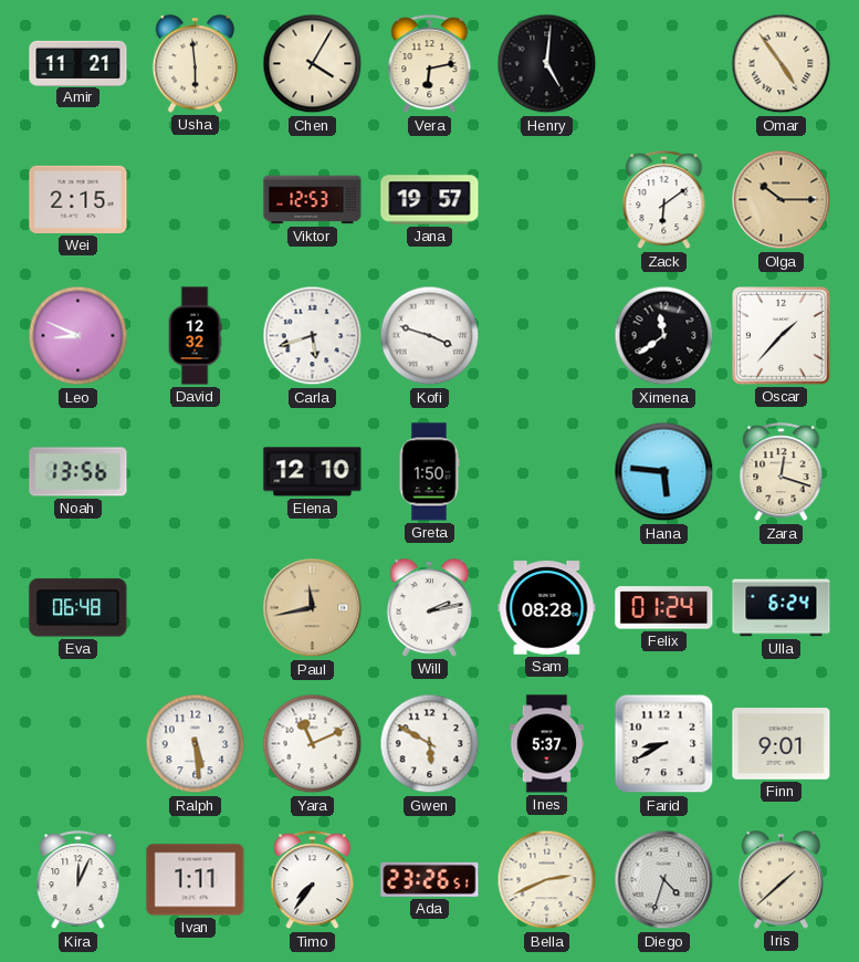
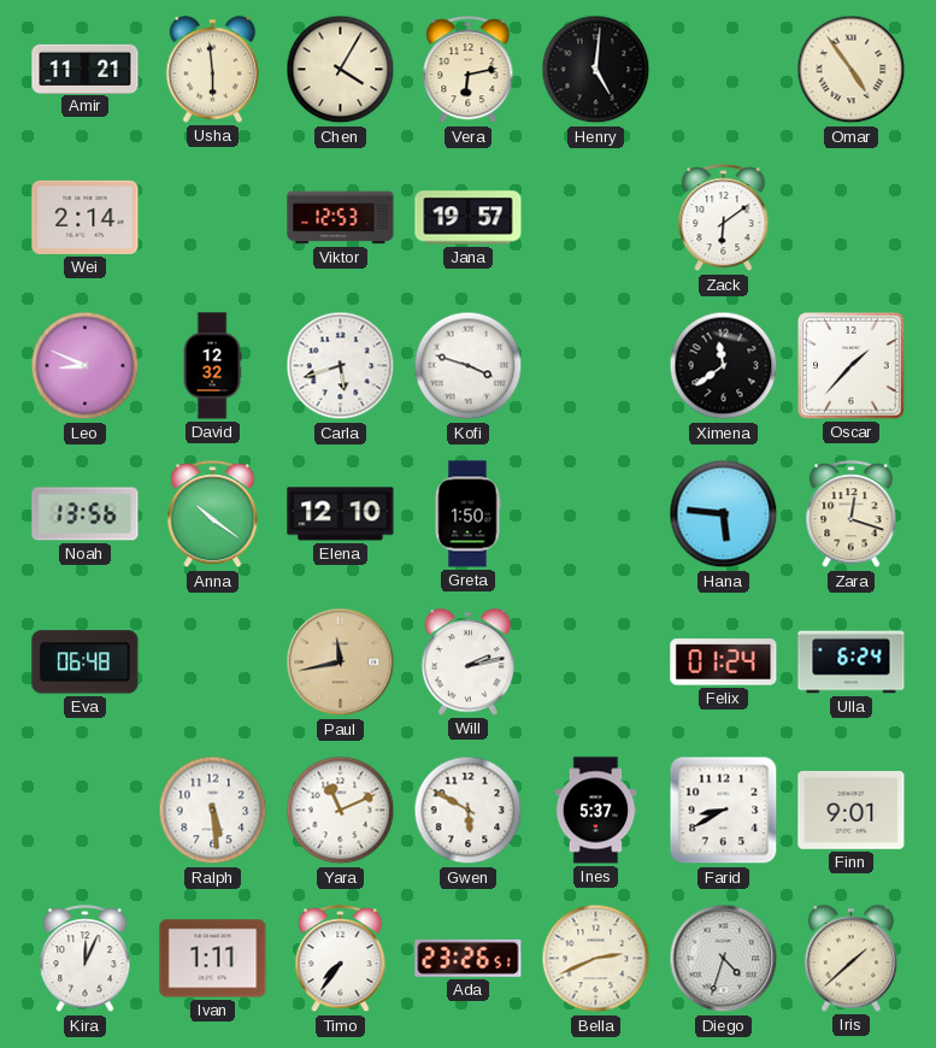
Wei: 2:15 -> 2:14 (86, 217)
Olga: 10:15 -> none (782, 200)
Anna: none -> 10:21 (213, 514)
Sam: 08:28 -> none (547, 608)
